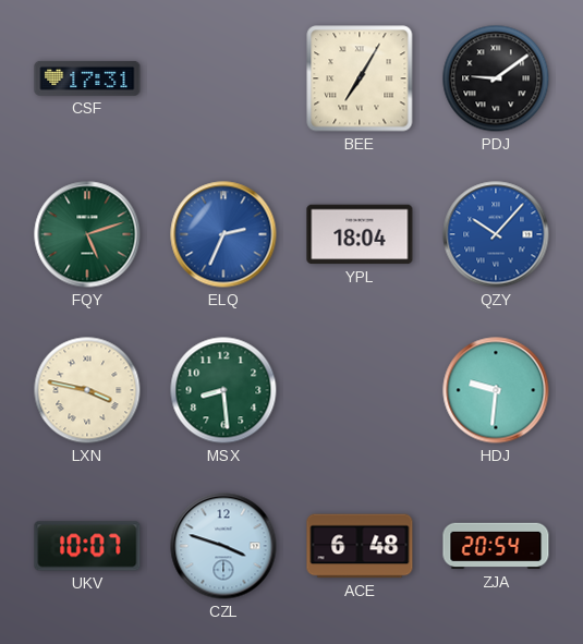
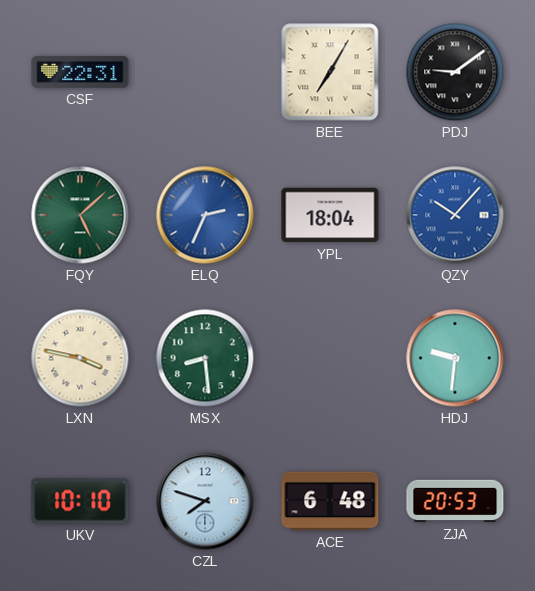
CSF: 17:31 -> 22:31 (80, 72)
FQY: 5:12 -> 5:08 (80, 215)
UKV: 10:07 -> 10:10 (80, 501)
CZL: 3:48 -> 7:48 (205, 501)
ZJA: 20:54 -> 20:53 (455, 501)
